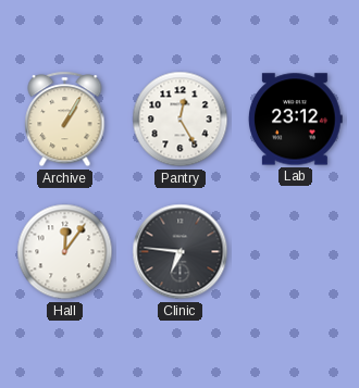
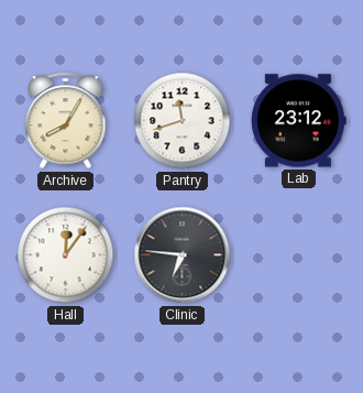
Archive: 1:05 -> 8:05 (66, 121)
Pantry: 12:25 -> 11:42 (183, 121)
